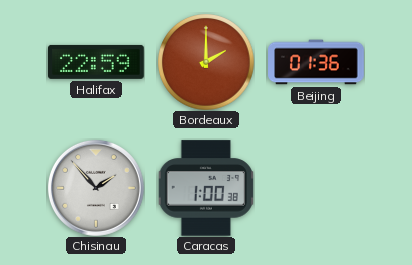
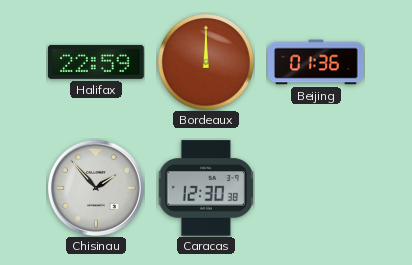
Bordeaux: 2:00 -> 12:00 (206, 62)
Caracas: 1:00 -> 12:30 (205, 188)
